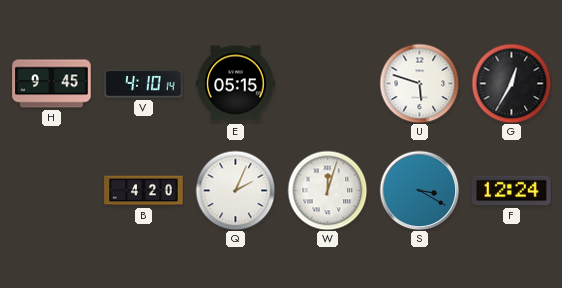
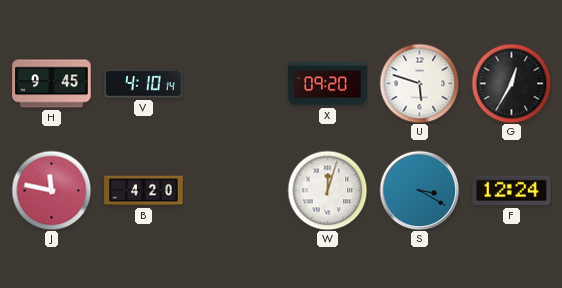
E: 05:15 -> none (236, 84)
X: none -> 09:20 (328, 84)
J: none -> 11:47 (51, 190)
Q: 2:04 -> none (235, 190)
